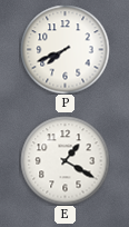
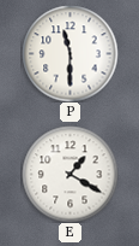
P: 7:41 -> 11:30 (69, 53)
